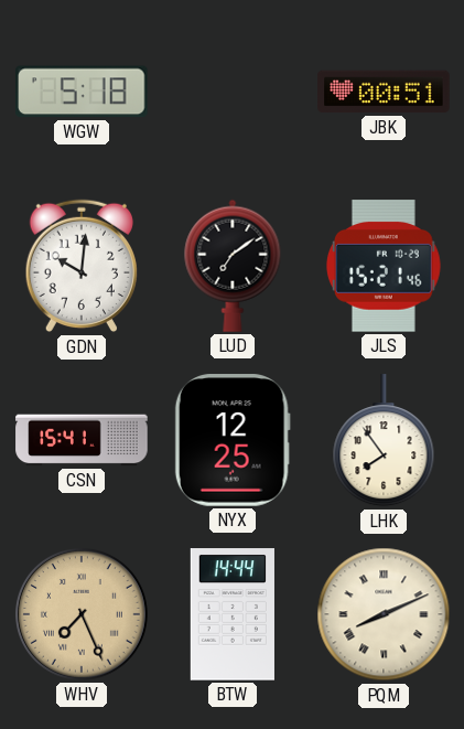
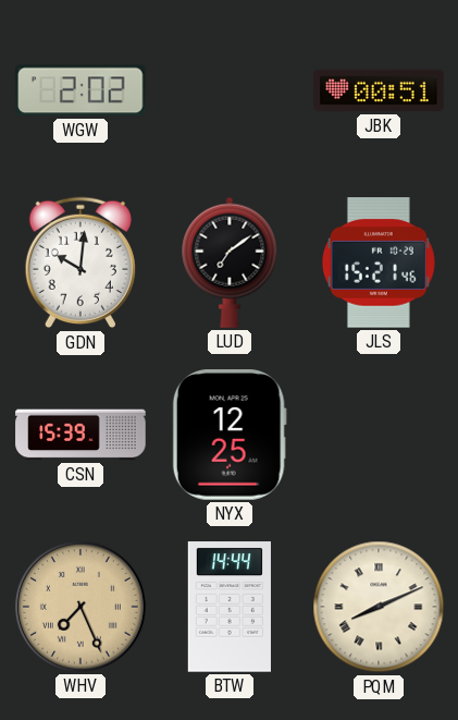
WGW: 5:18 -> 2:02 (82, 90)
CSN: 15:41 -> 15:39 (81, 435)
LHK: 7:54 -> none (384, 441)
